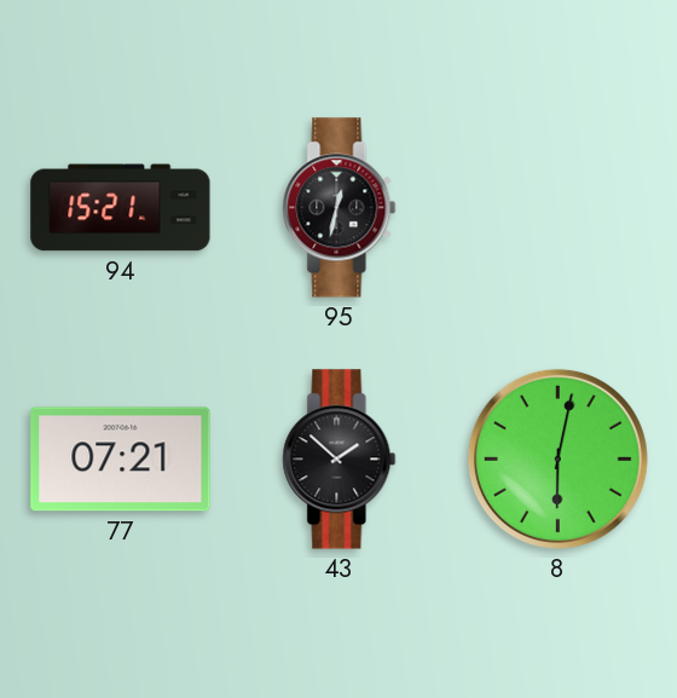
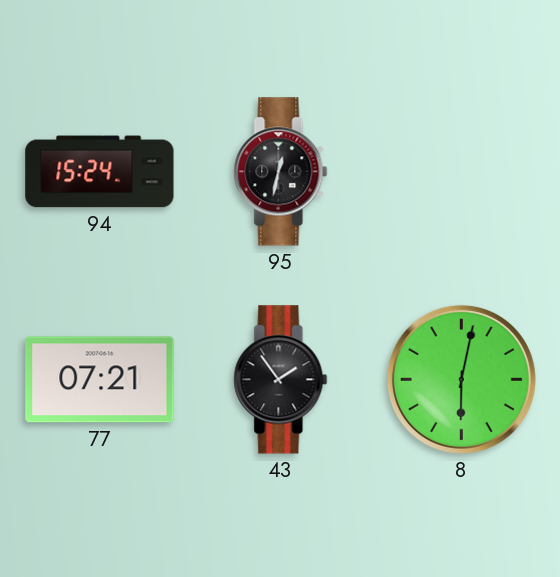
94: 15:21 -> 15:24 (100, 172)
43: 1:52 -> 1:54 (281, 380)
